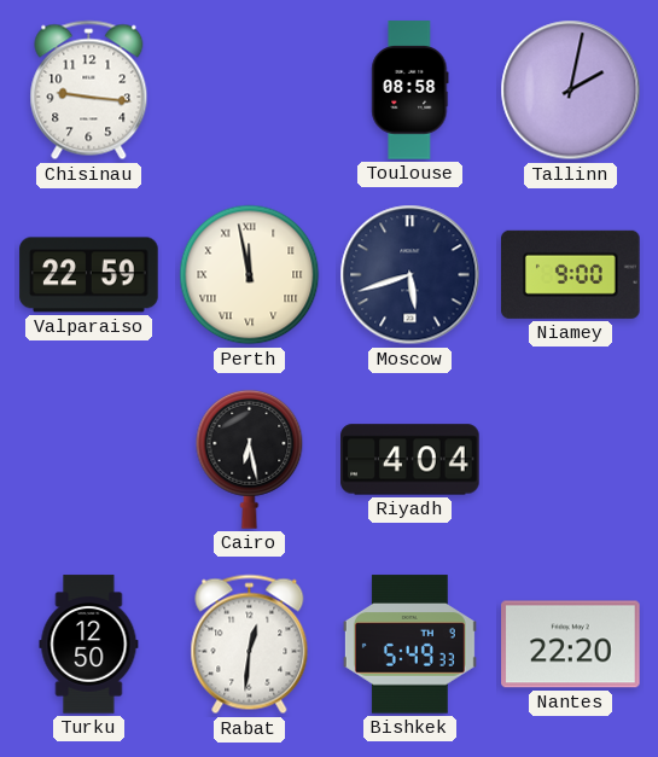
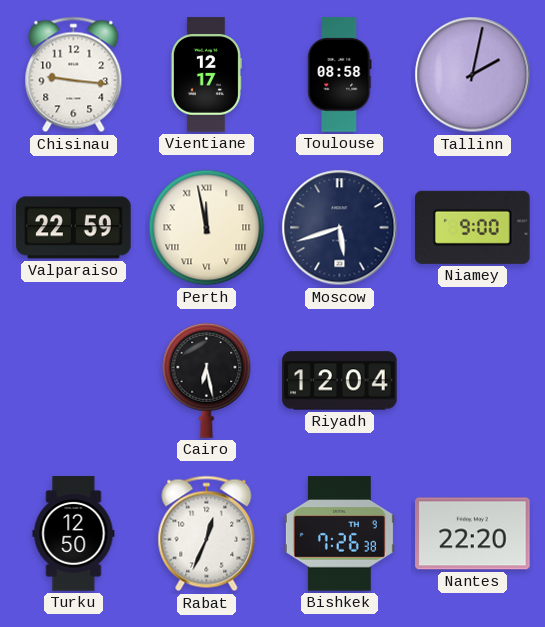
Vientiane: none -> 12:17 (206, 75)
Riyadh: 4:04 -> 12:04 (340, 381)
Rabat: 12:31 -> 12:34 (207, 534)
Bishkek: 5:49 -> 7:26 (339, 534)
